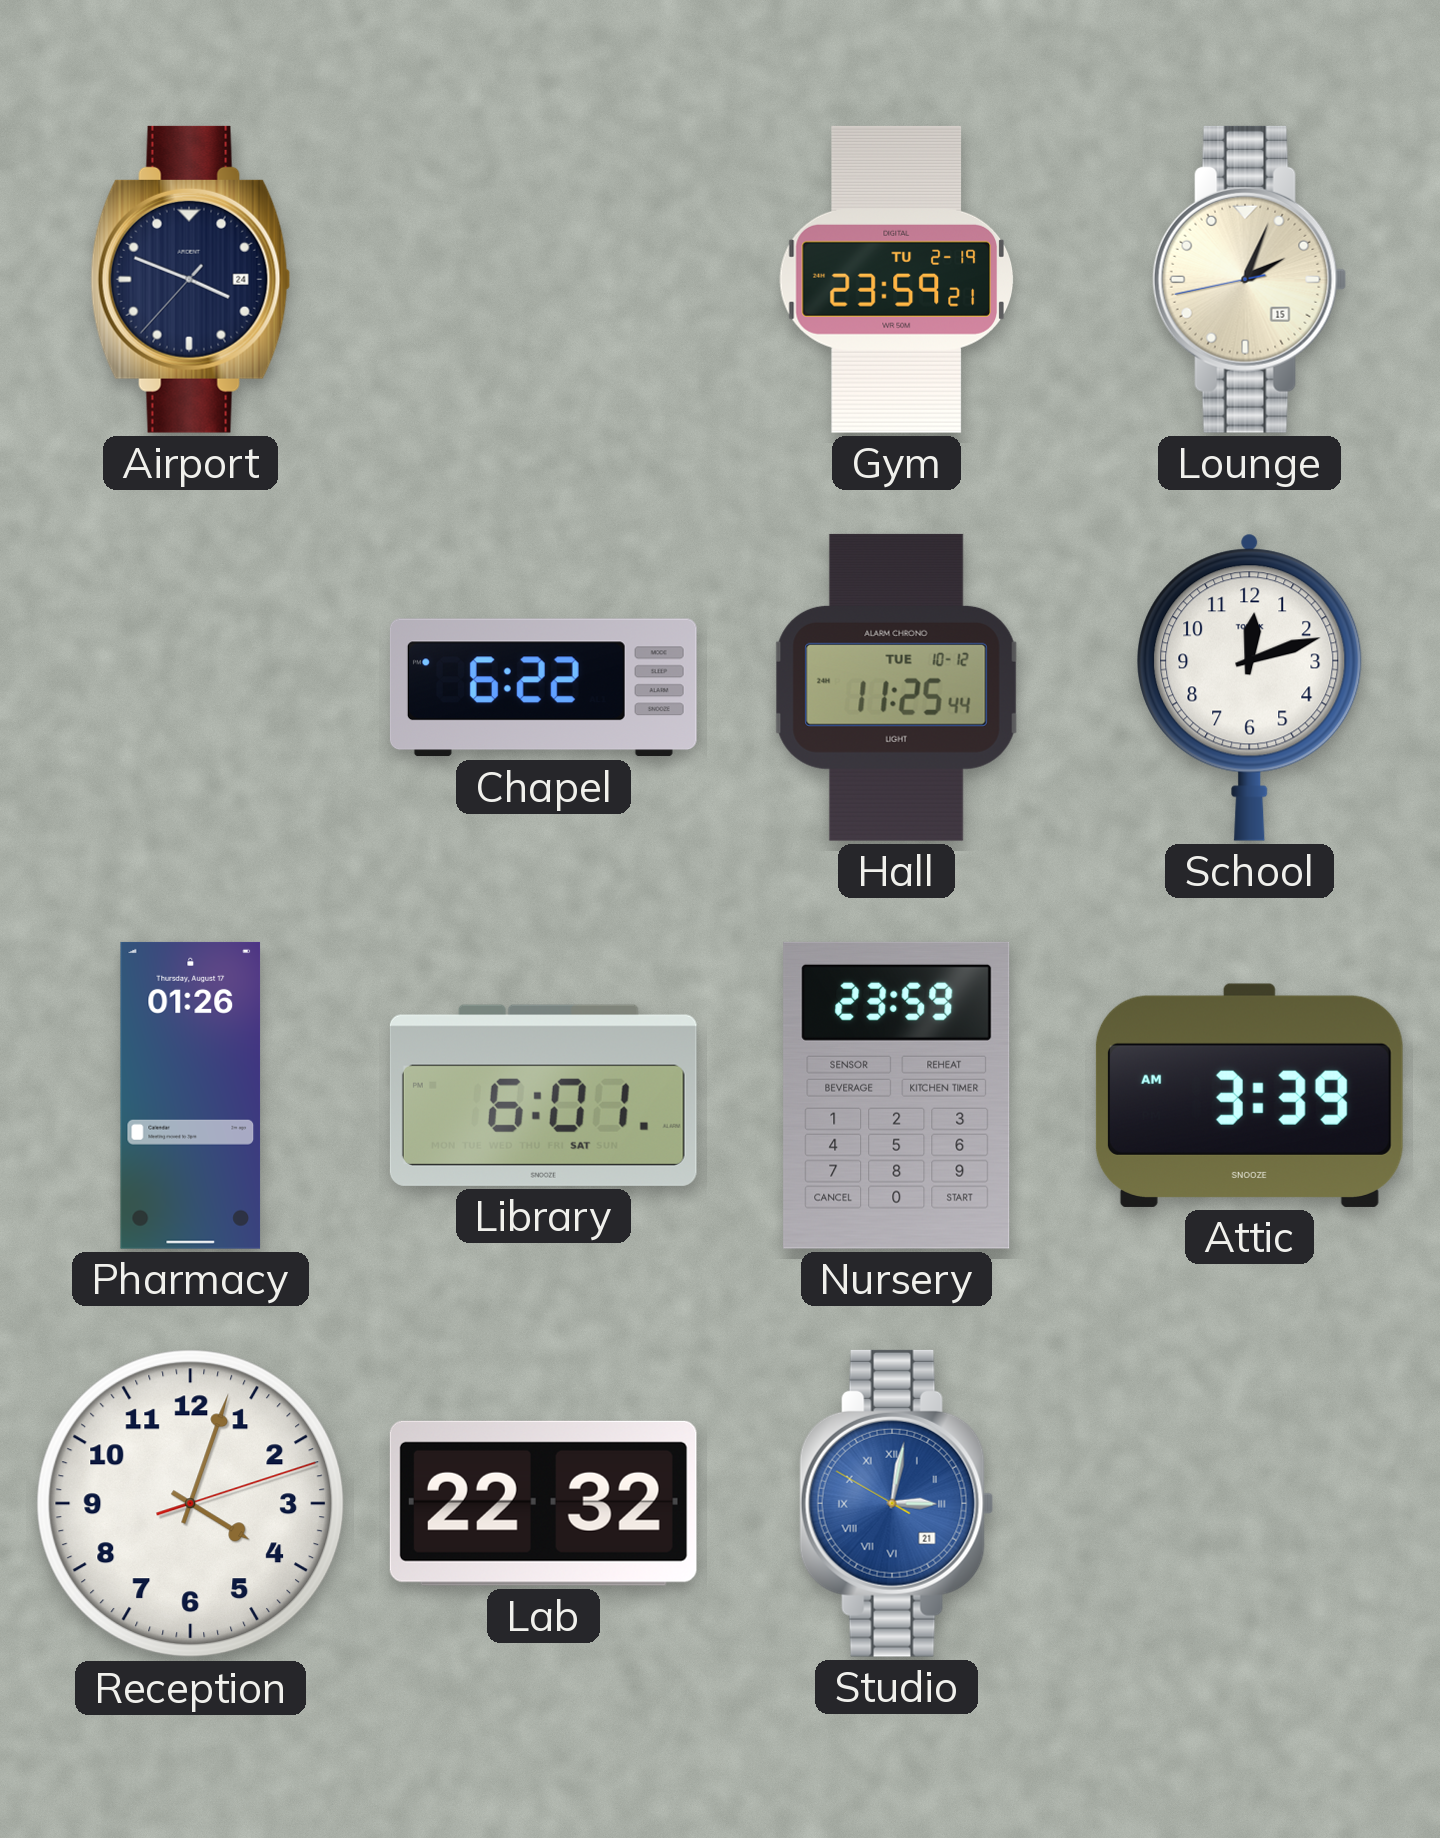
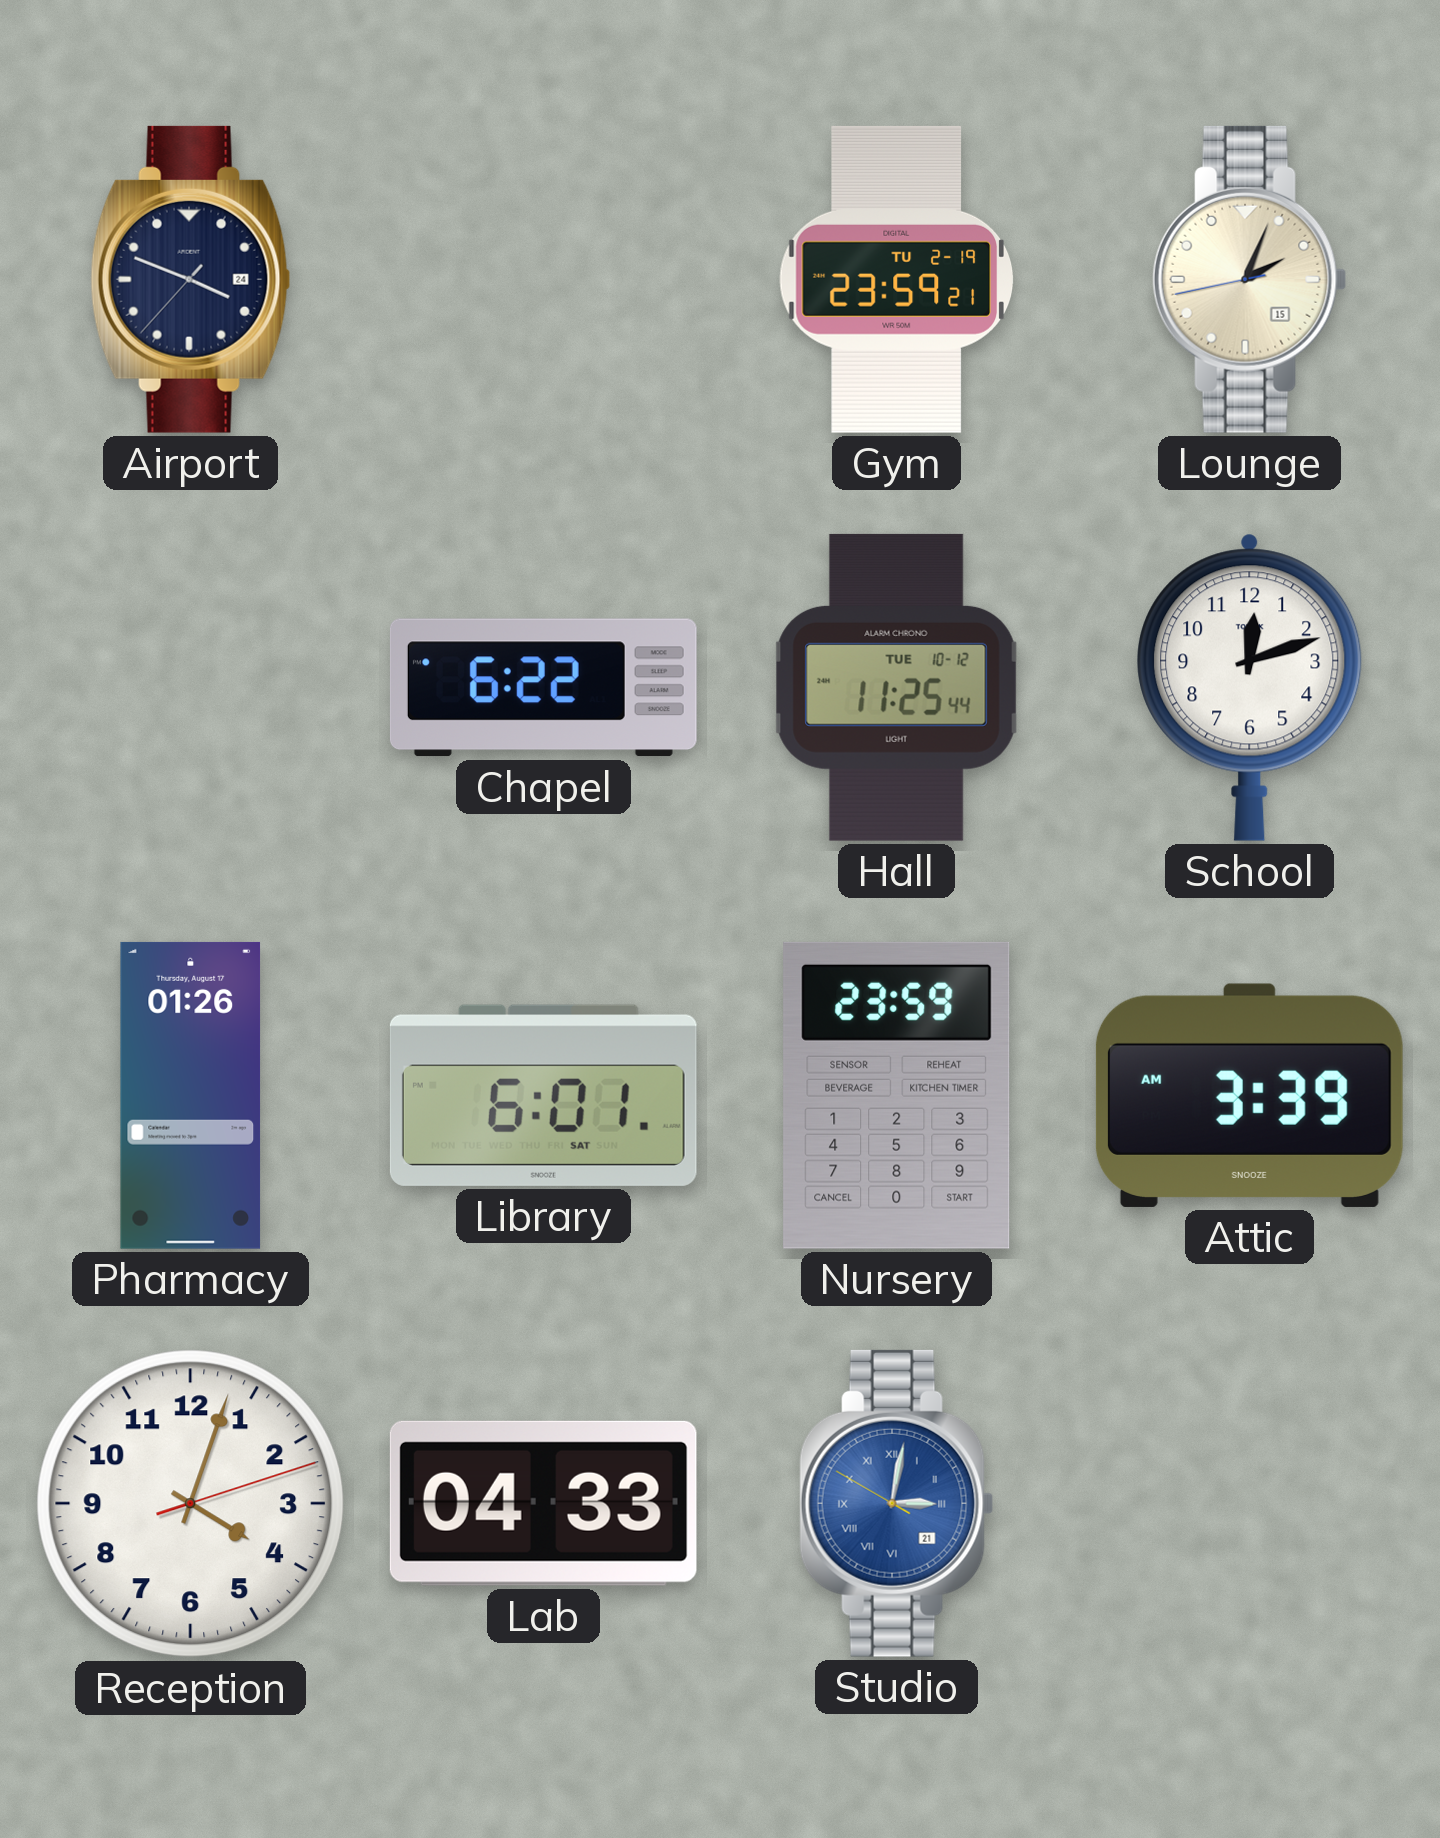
Lab: 22:32 -> 04:33 (543, 1503)
